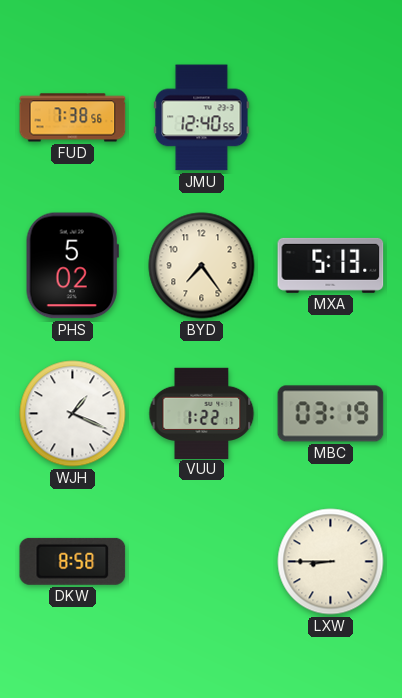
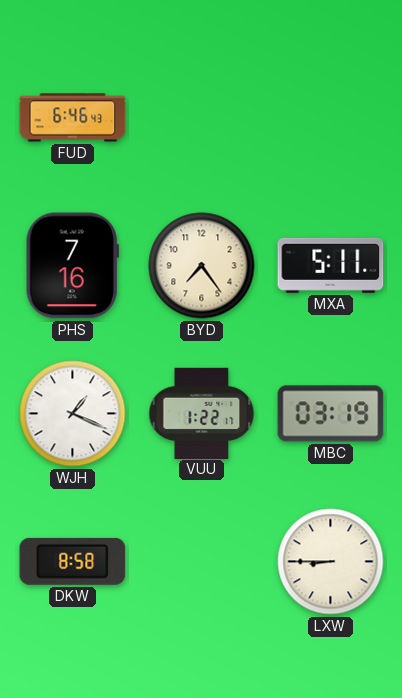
FUD: 7:38 -> 6:46 (73, 118)
JMU: 12:40 -> none (202, 118)
PHS: 5:02 -> 7:16 (72, 266)
MXA: 5:13 -> 5:11 (331, 265)
